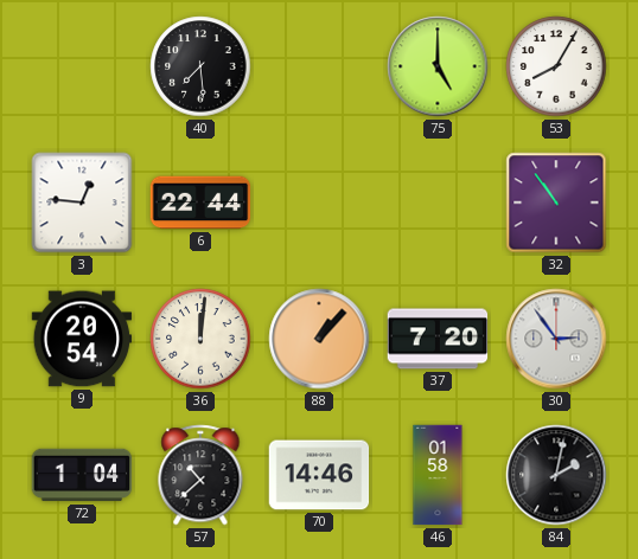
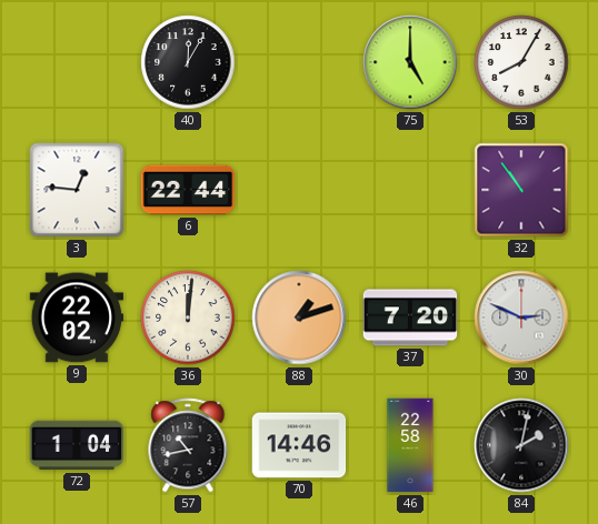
40: 7:29 -> 12:05 (188, 62)
9: 20:54 -> 22:02 (77, 318)
88: 1:07 -> 1:12 (299, 318)
30: 2:54 -> 2:49 (521, 318)
57: 10:38 -> 10:43 (188, 445)
46: 01:58 -> 22:58 (410, 445)
